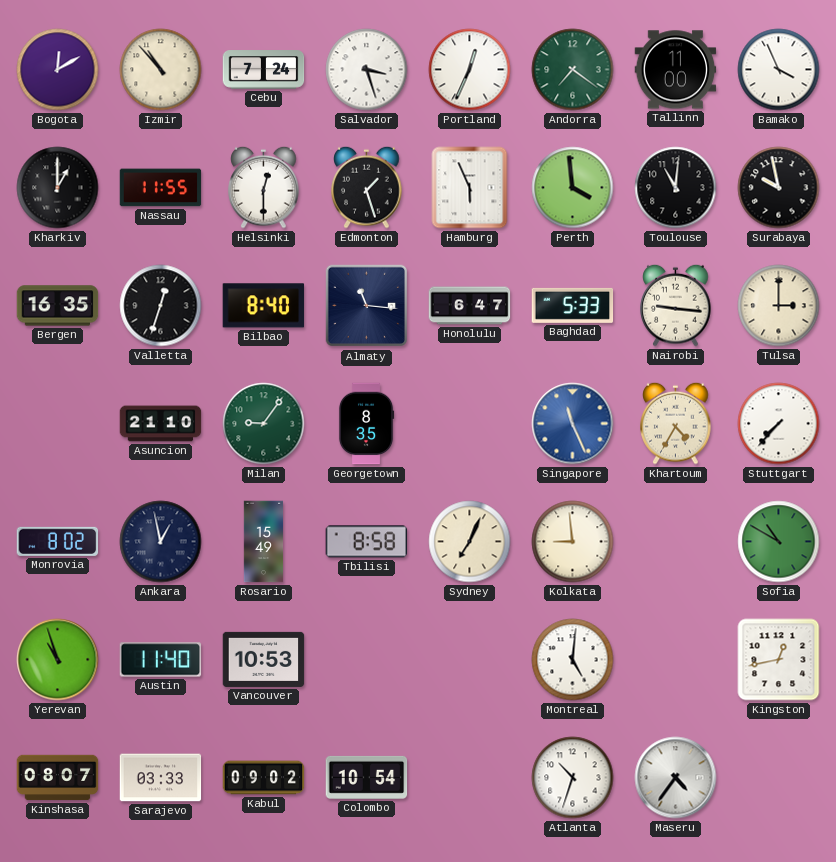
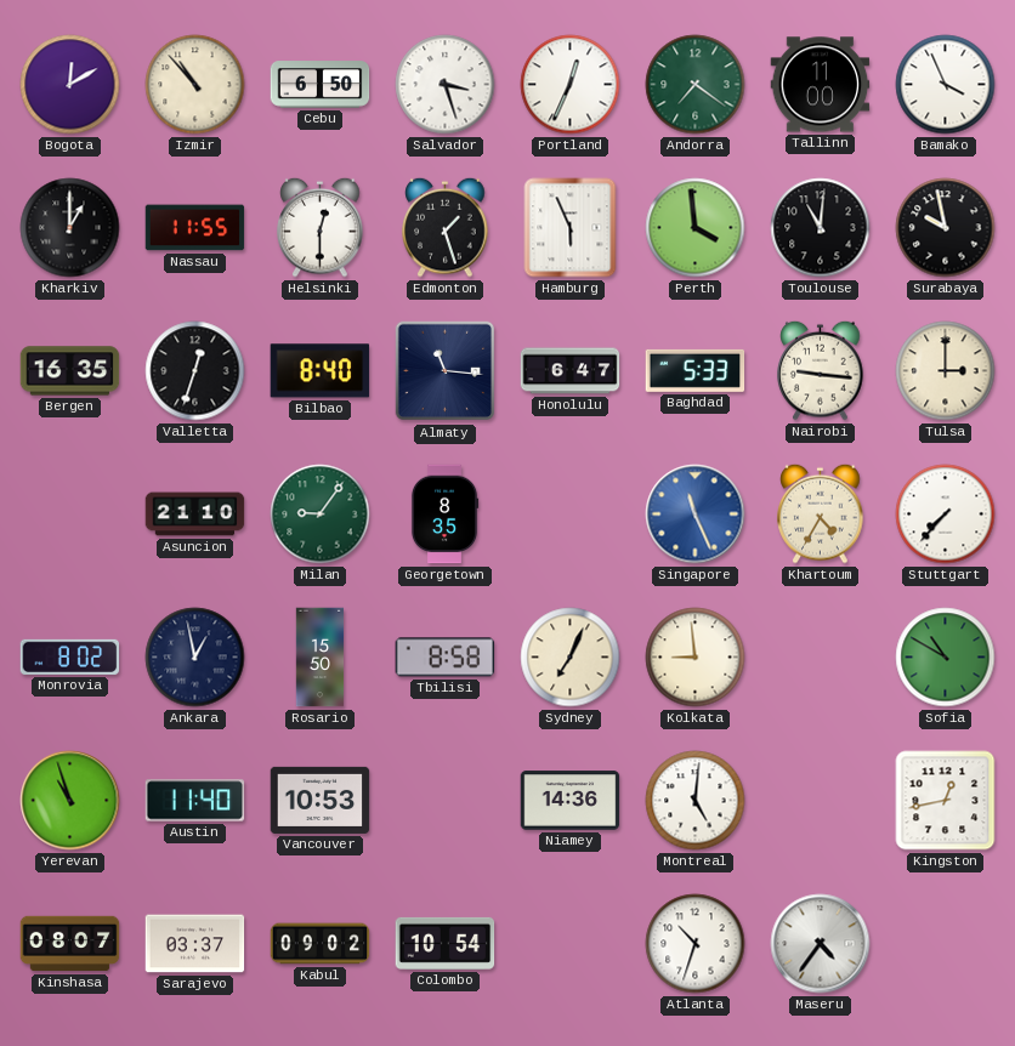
Cebu: 7:24 -> 6:50 (321, 85)
Rosario: 15:49 -> 15:50 (321, 658)
Niamey: none -> 14:36 (571, 801)
Sarajevo: 03:33 -> 03:37 (195, 944)
